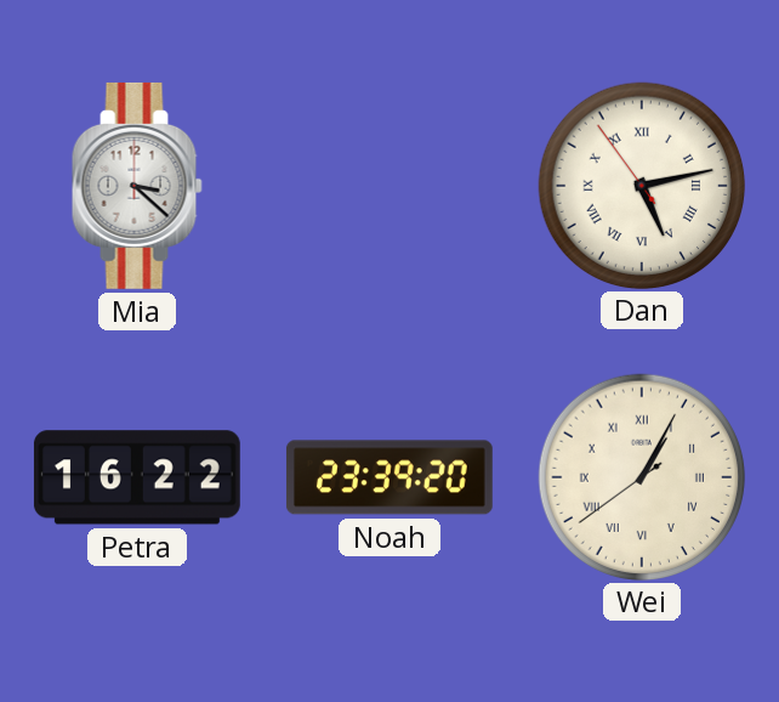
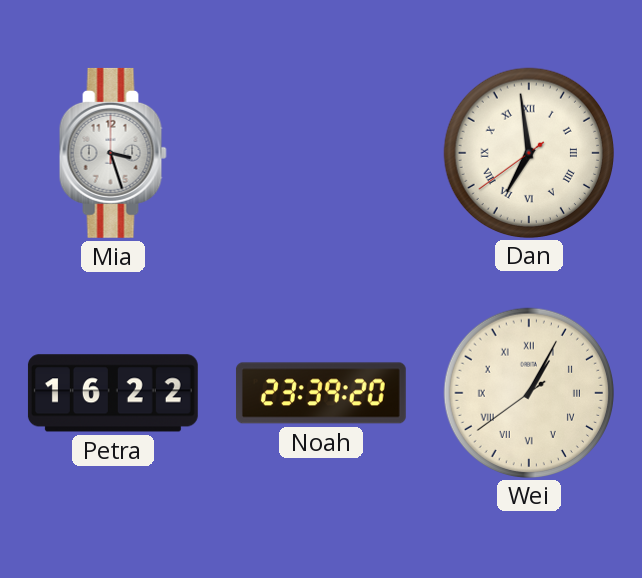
Mia: 3:22 -> 3:27 (113, 153)
Dan: 5:12 -> 6:58 (528, 152)
